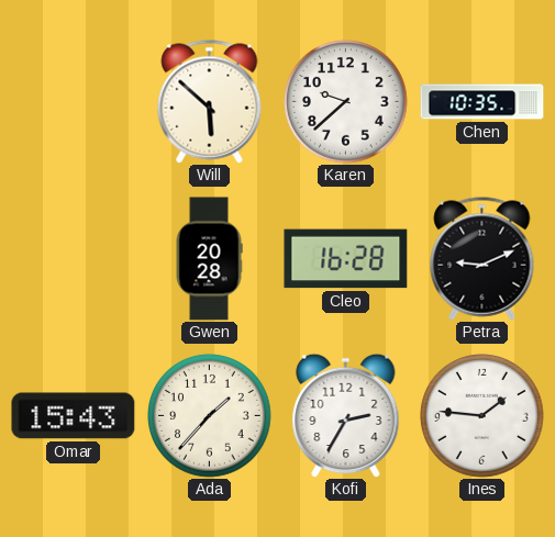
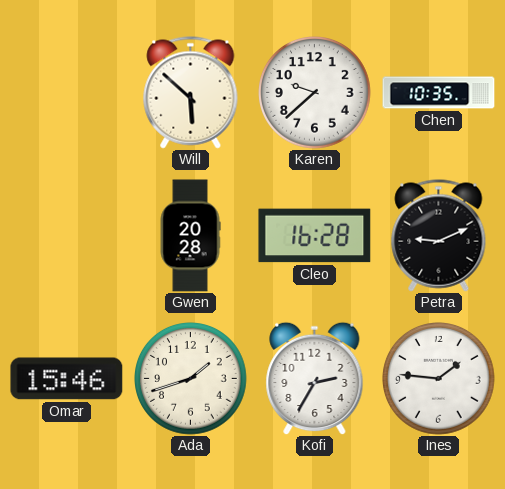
Omar: 15:43 -> 15:46 (67, 379)
Ada: 1:37 -> 1:42 (191, 379)
